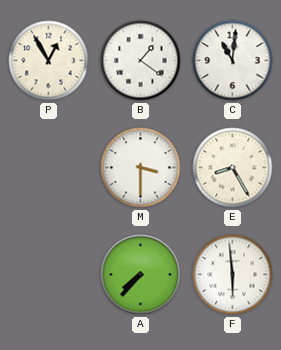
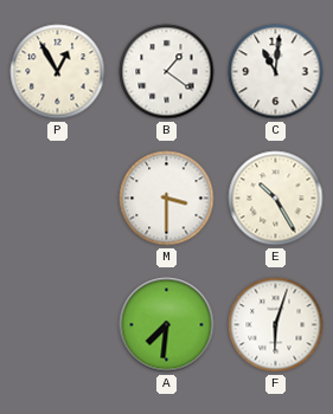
E: 8:25 -> 10:25 (276, 199)
A: 7:37 -> 7:31 (167, 325)
F: 5:59 -> 6:03 (276, 325)
